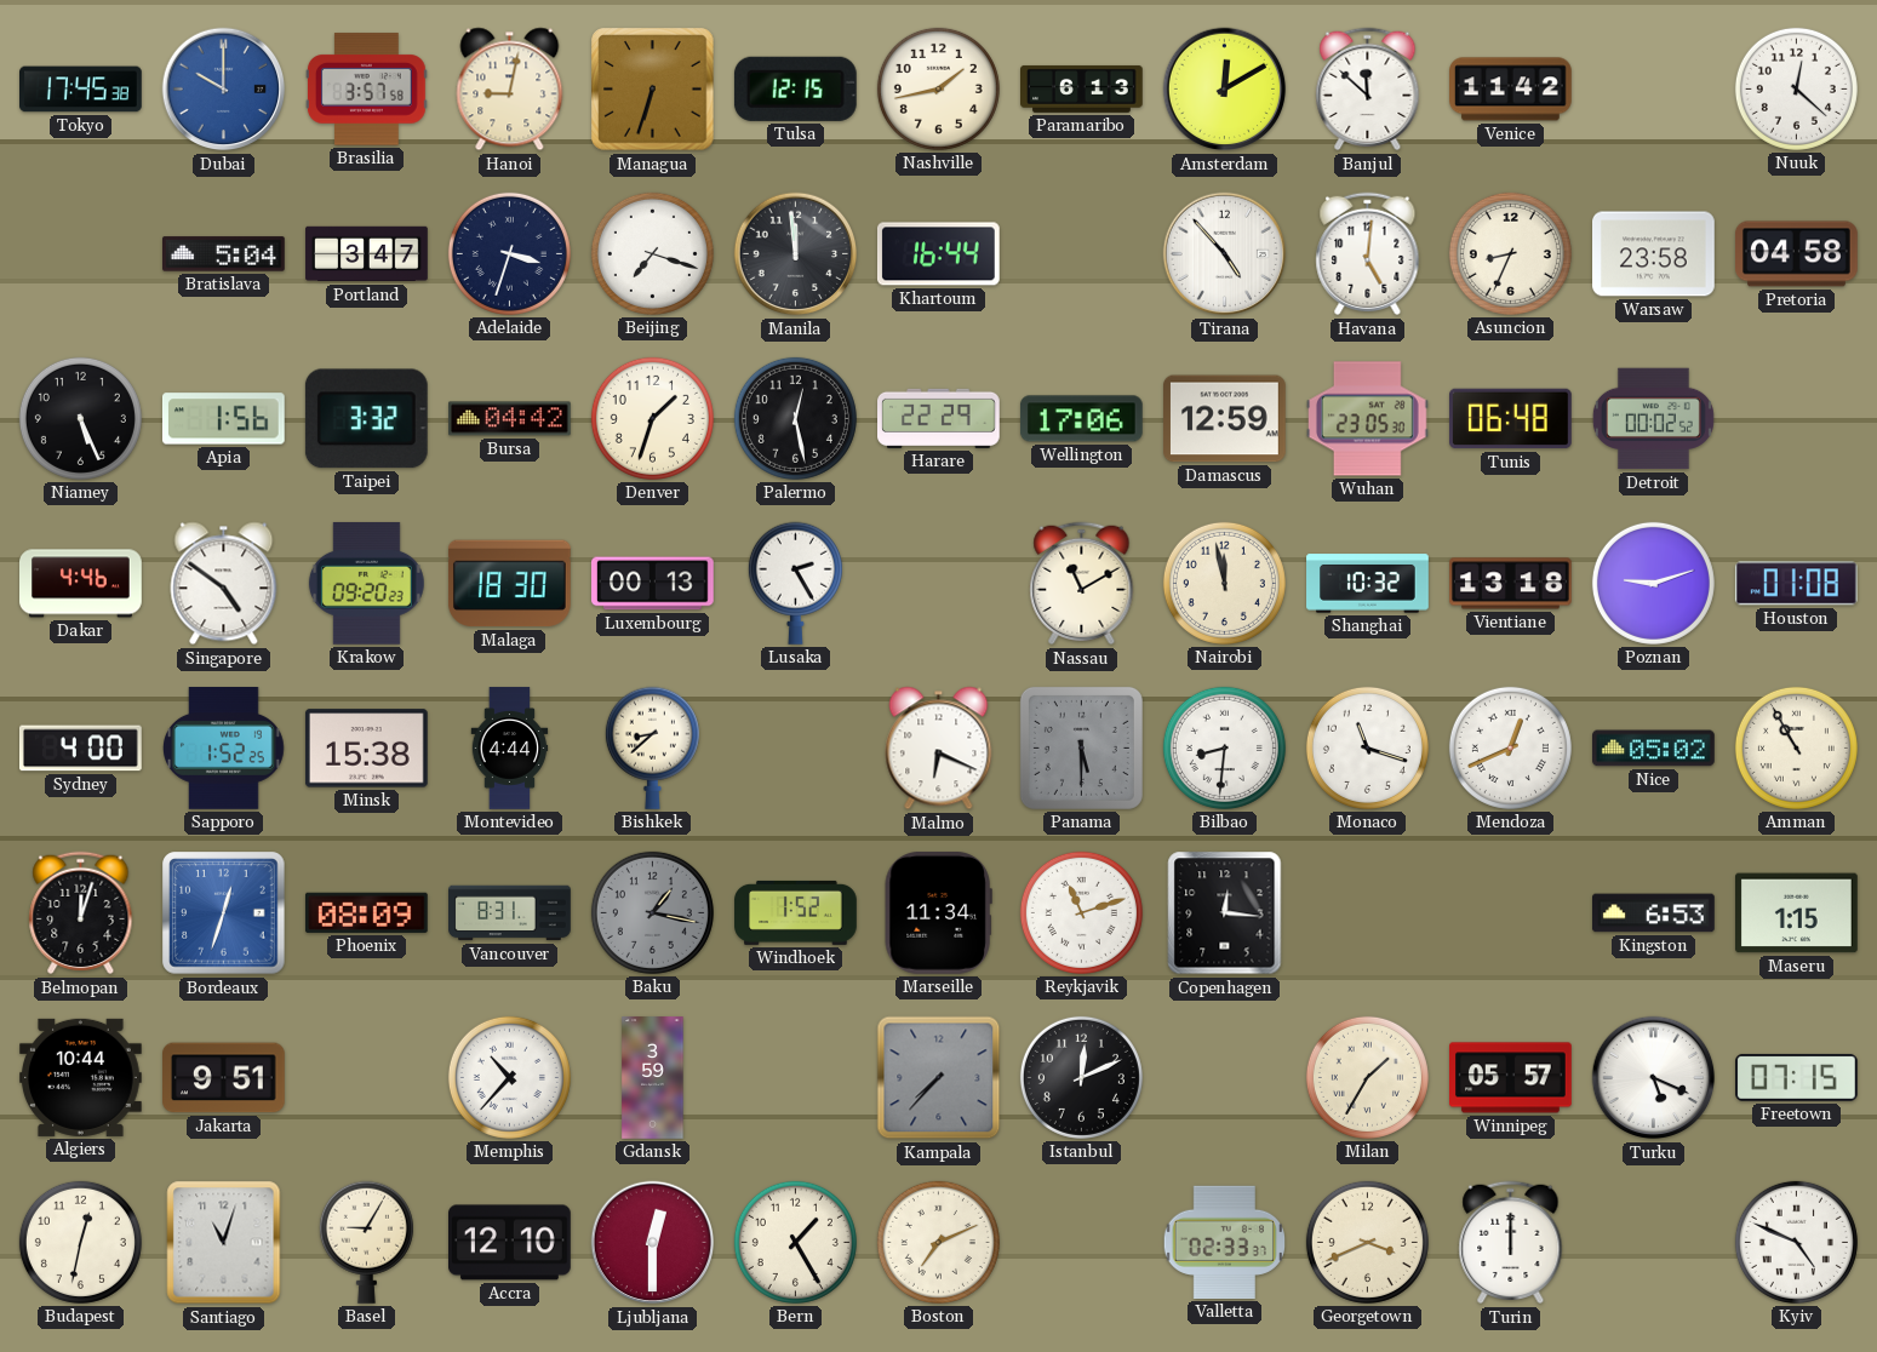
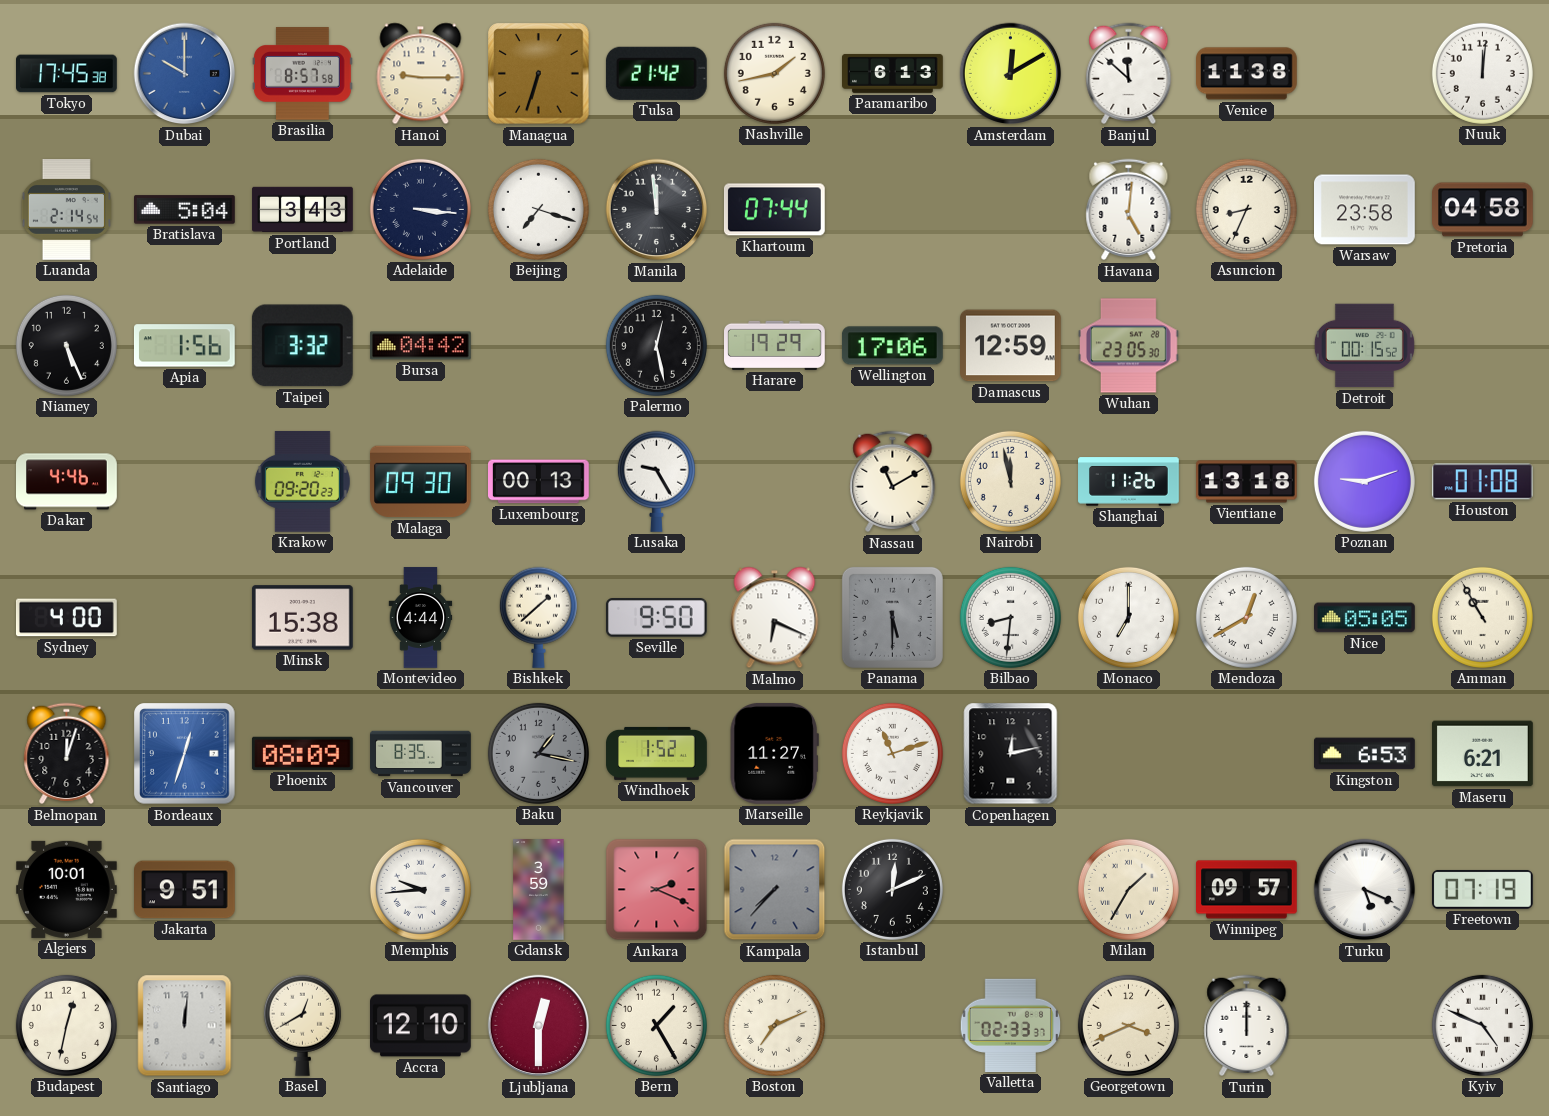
Brasilia: 3:57 -> 8:57 (303, 74)
Hanoi: 9:02 -> 9:15 (421, 74)
Tulsa: 12:15 -> 21:42 (656, 73)
Venice: 11:42 -> 11:38 (1247, 74)
Nuuk: 12:22 -> 12:01 (1482, 73)
Luanda: none -> 2:14 (66, 210)
Portland: 3:47 -> 3:43 (303, 210)
Adelaide: 3:33 -> 3:16 (420, 209)
Khartoum: 16:44 -> 07:44 (774, 210)
Tirana: 4:53 -> none (1225, 254)
Denver: 1:33 -> none (652, 418)
Harare: 22:29 -> 19:29 (775, 345)
Tunis: 06:48 -> none (1511, 419)
Detroit: 00:02 -> 00:15 (1364, 346)
Singapore: 4:51 -> none (224, 584)
Malaga: 18:30 -> 09:30 (420, 482)
Lusaka: 2:25 -> 9:25 (656, 481)
Shanghai: 10:32 -> 11:26 (1129, 482)
Sapporo: 1:52 -> none (224, 749)
Bishkek: 8:38 -> 1:38 (538, 617)
Seville: none -> 9:50 (656, 618)
Monaco: 11:18 -> 7:00 (1128, 617)
Mendoza: 12:41 -> 12:40 (1246, 617)
Nice: 05:02 -> 05:05 (1365, 618)
Vancouver: 8:31 -> 8:35 (421, 754)
Marseille: 11:34 -> 11:27 (774, 753)
Copenhagen: 12:16 -> 12:13 (1011, 754)
Maseru: 1:15 -> 6:21 (1483, 754)
Algiers: 10:44 -> 10:01 (67, 889)
Memphis: 10:37 -> 9:44 (420, 889)
Ankara: none -> 2:19 (657, 890)
Winnipeg: 05:57 -> 09:57 (1247, 890)
Freetown: 07:15 -> 07:19 (1483, 889)
Santiago: 11:03 -> 12:01 (185, 1026)
Basel: 9:05 -> 12:40 (302, 1025)
